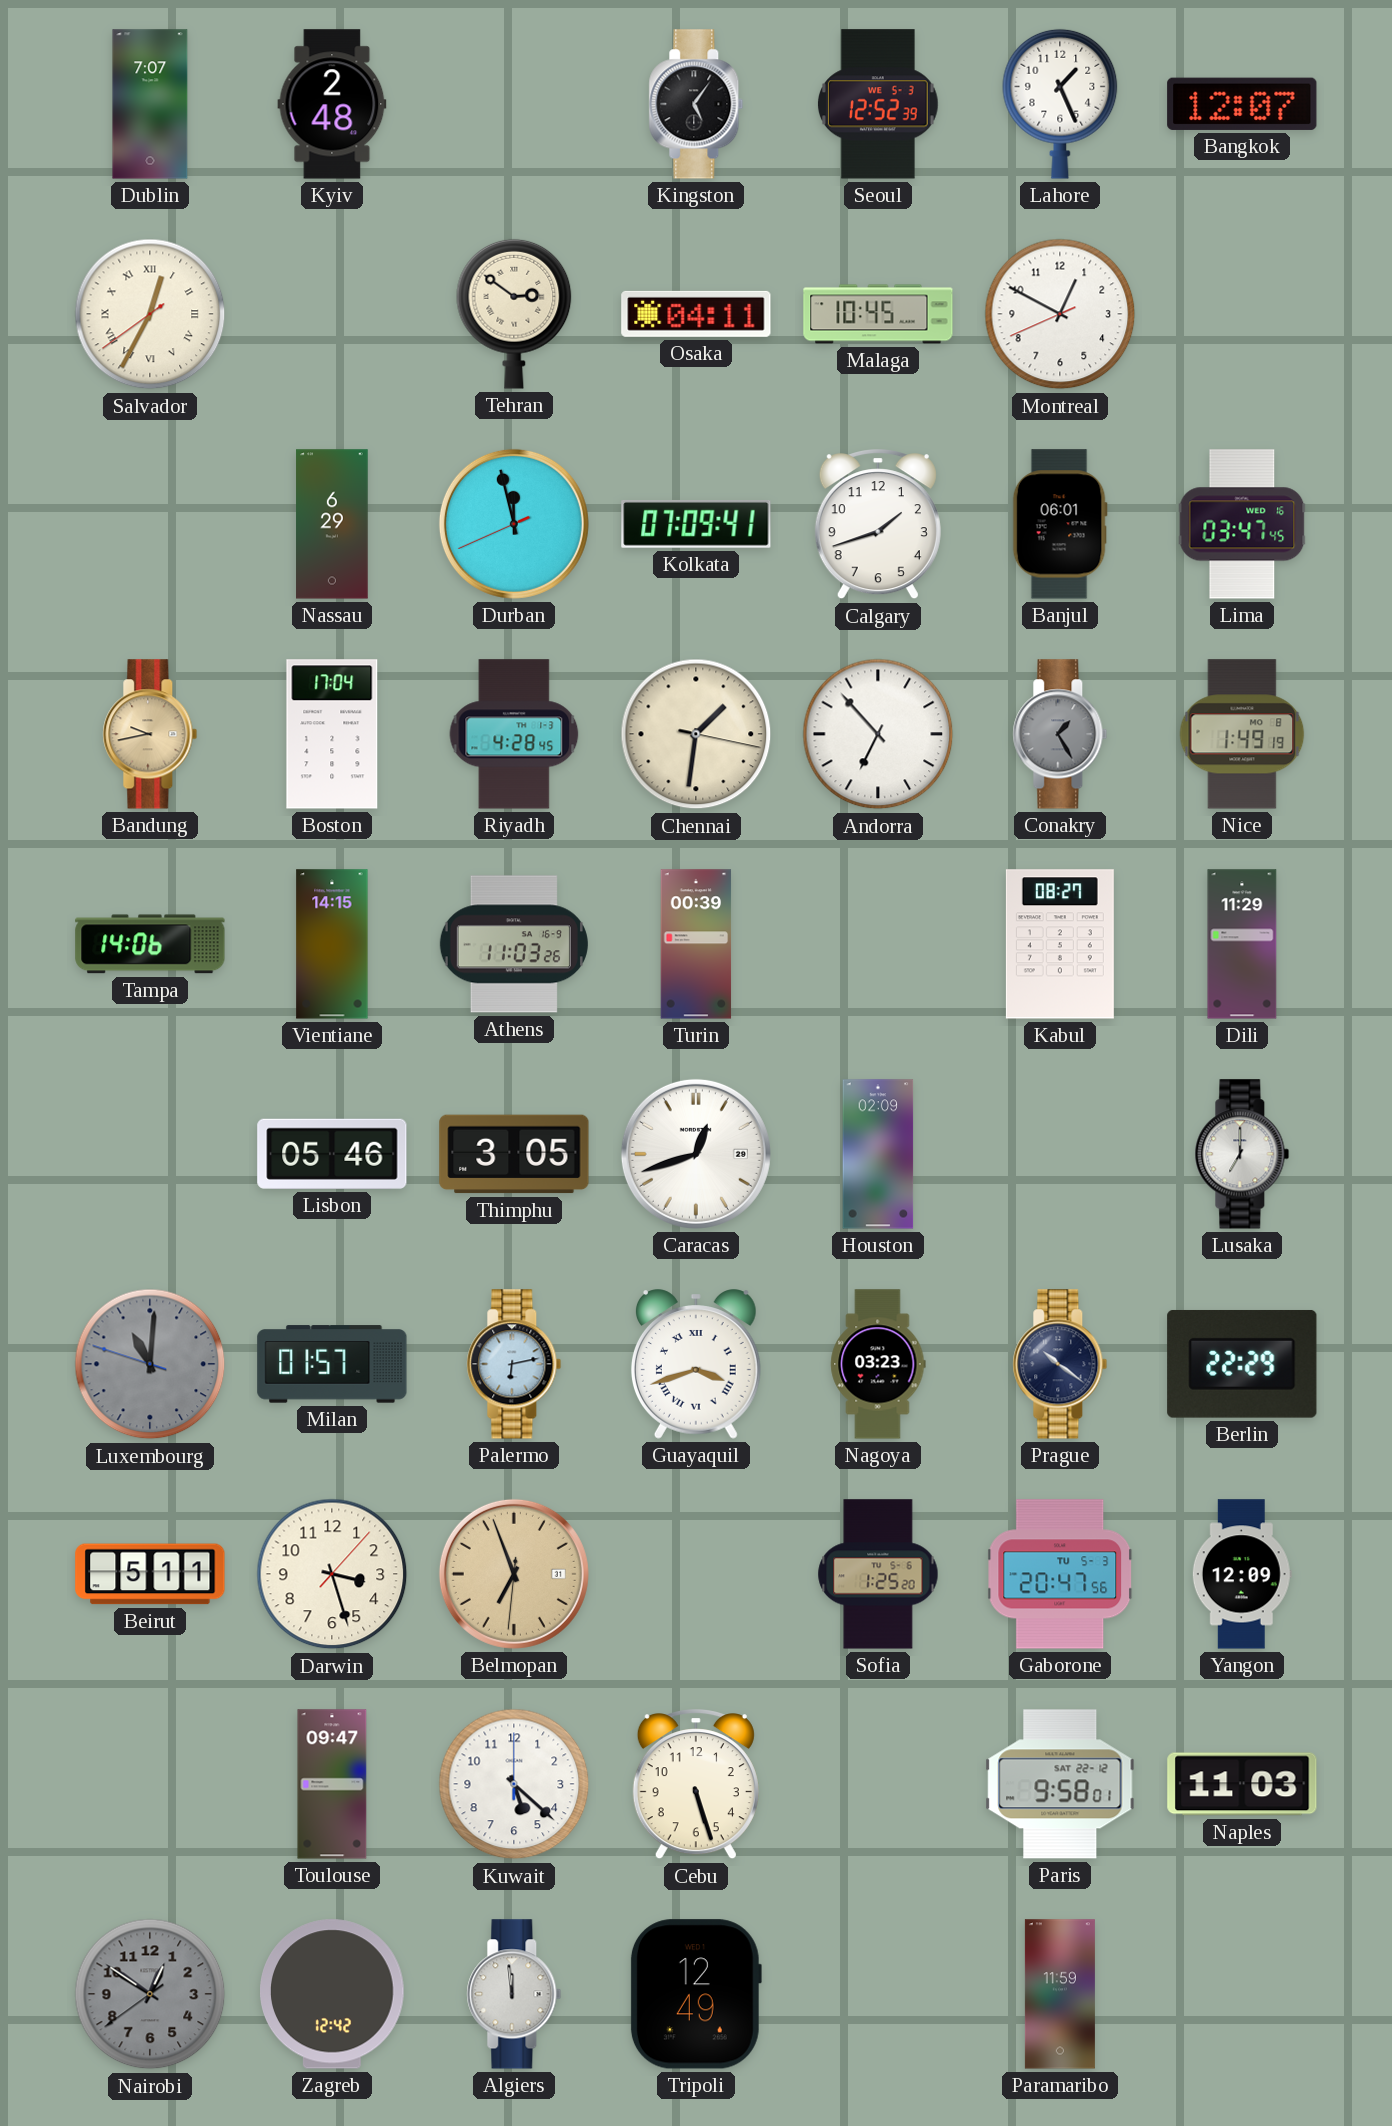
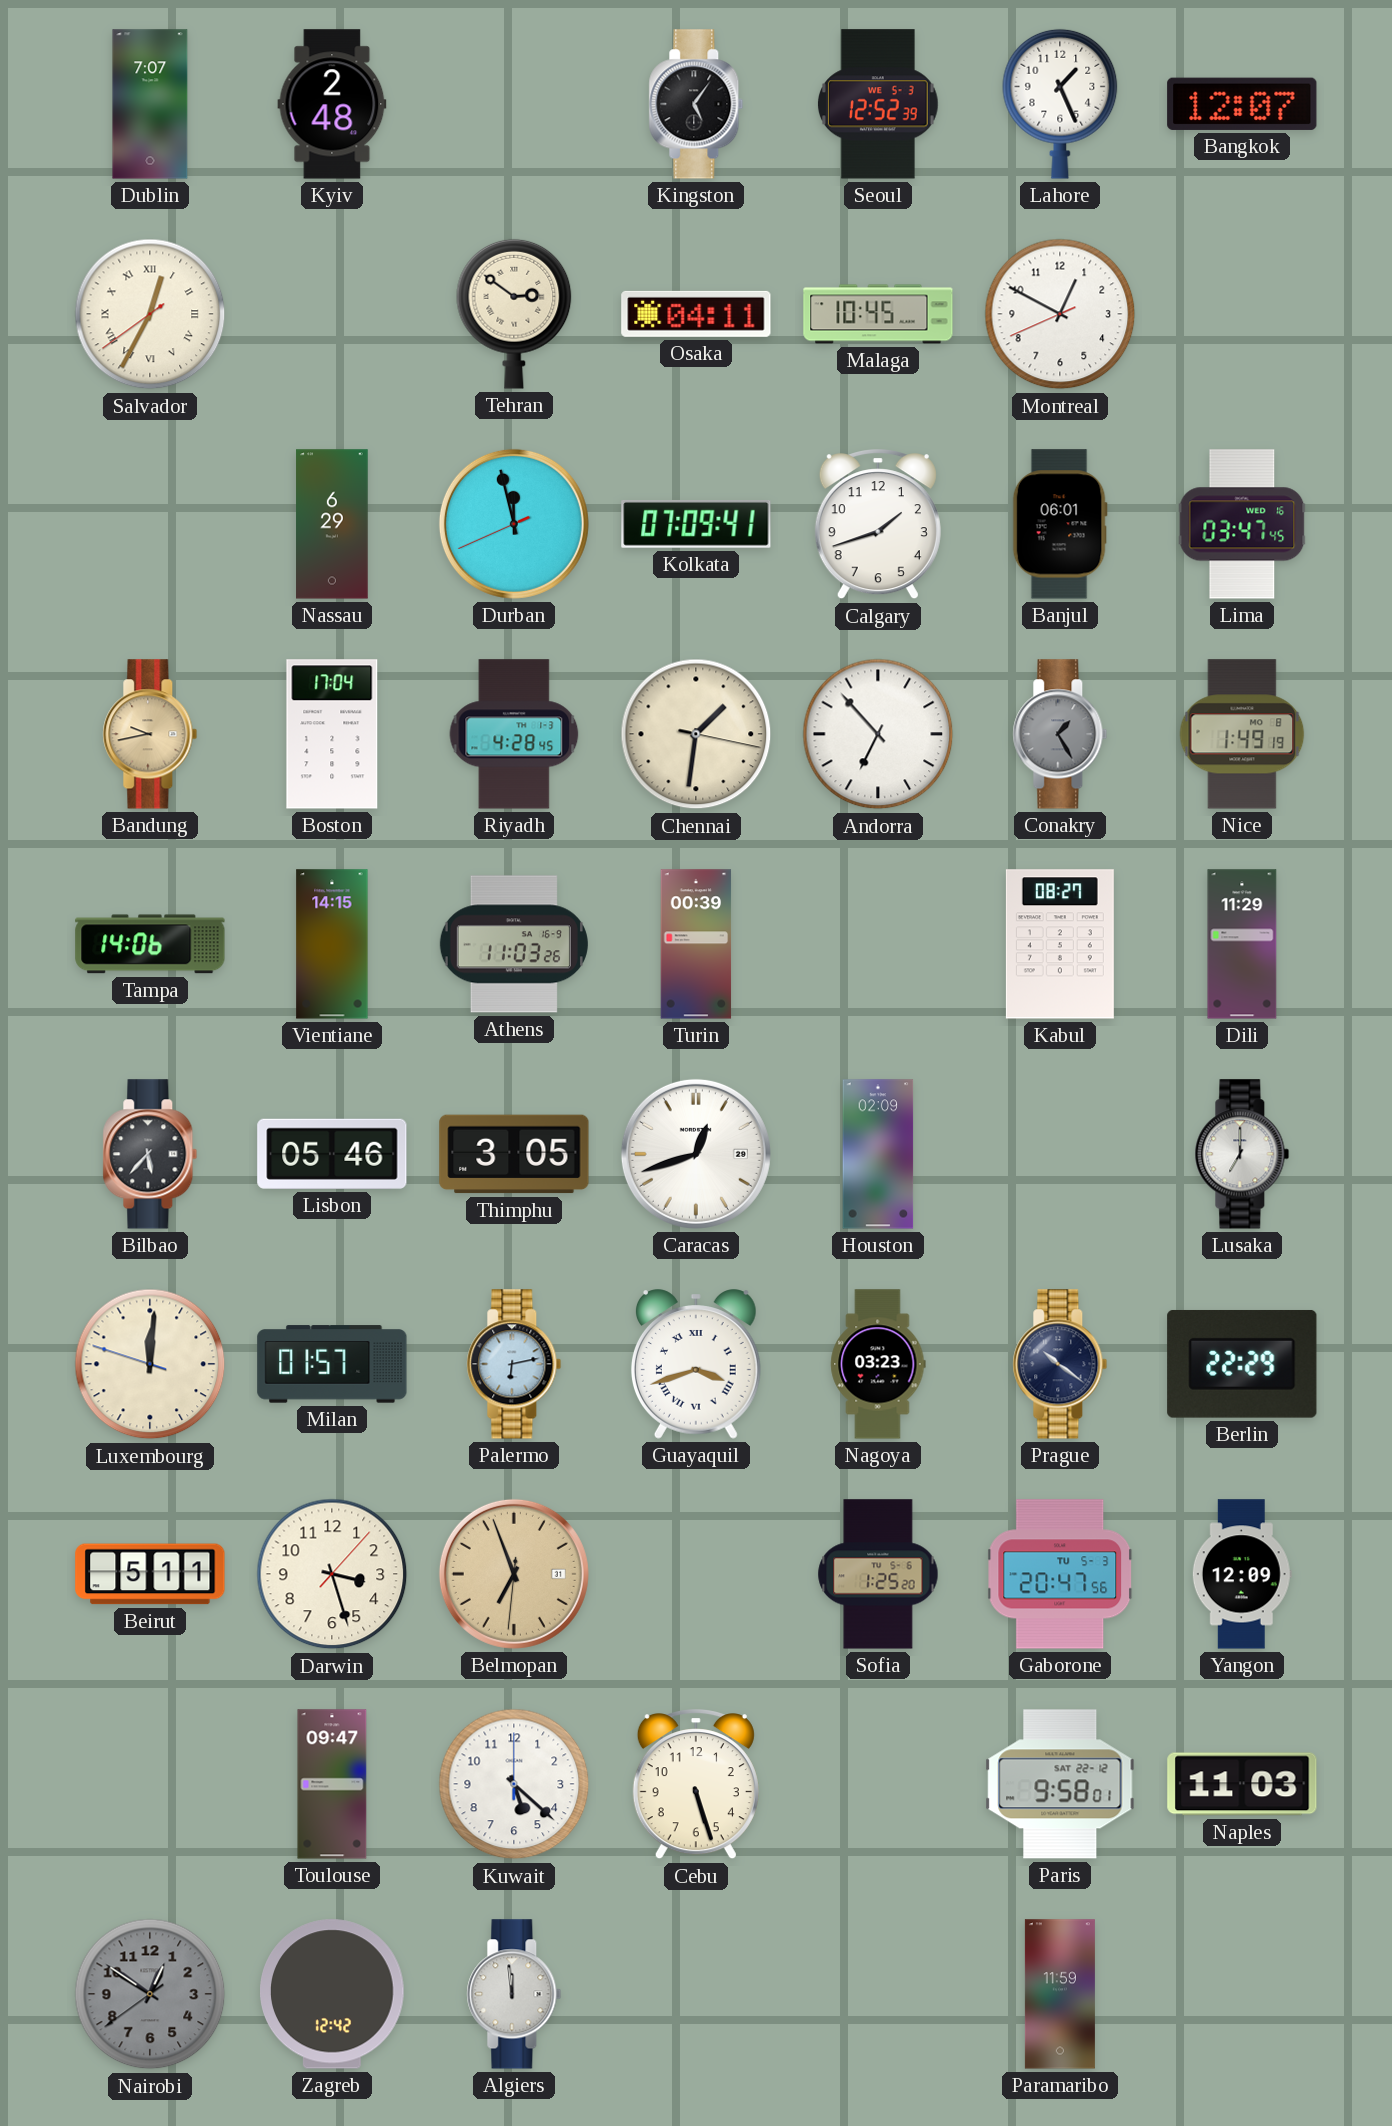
Bilbao: none -> 5:37 (150, 1154)
Luxembourg: 11:00 -> 12:00 (150, 1364)
Luxembourg dial: grey -> cream (150, 1364)
Tripoli: 12:49 -> none (695, 1994)
